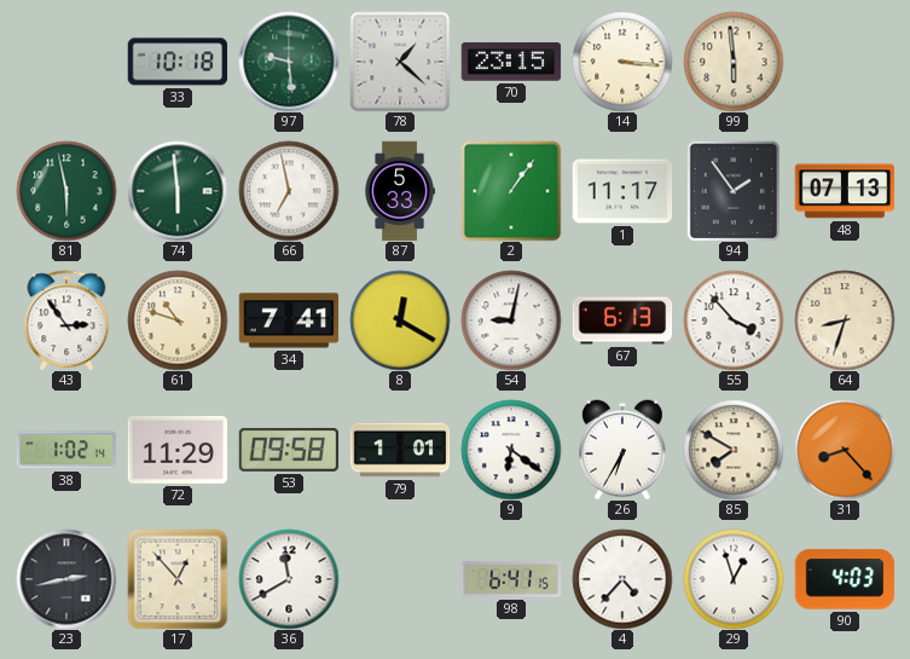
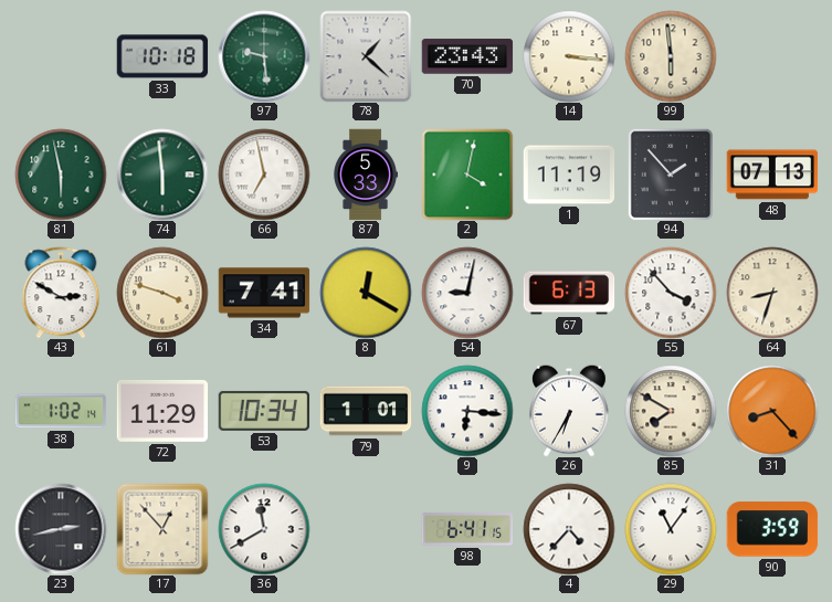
70: 23:15 -> 23:43 (467, 56)
2: 1:06 -> 4:02 (467, 175)
1: 11:17 -> 11:19 (569, 175)
94: 1:54 -> 1:53 (670, 175)
43: 2:54 -> 2:50 (61, 293)
61: 10:48 -> 3:48 (162, 293)
53: 09:58 -> 10:34 (264, 411)
9: 6:21 -> 6:16 (467, 411)
29: 12:57 -> 11:06 (671, 529)
90: 4:03 -> 3:59 (772, 529)
